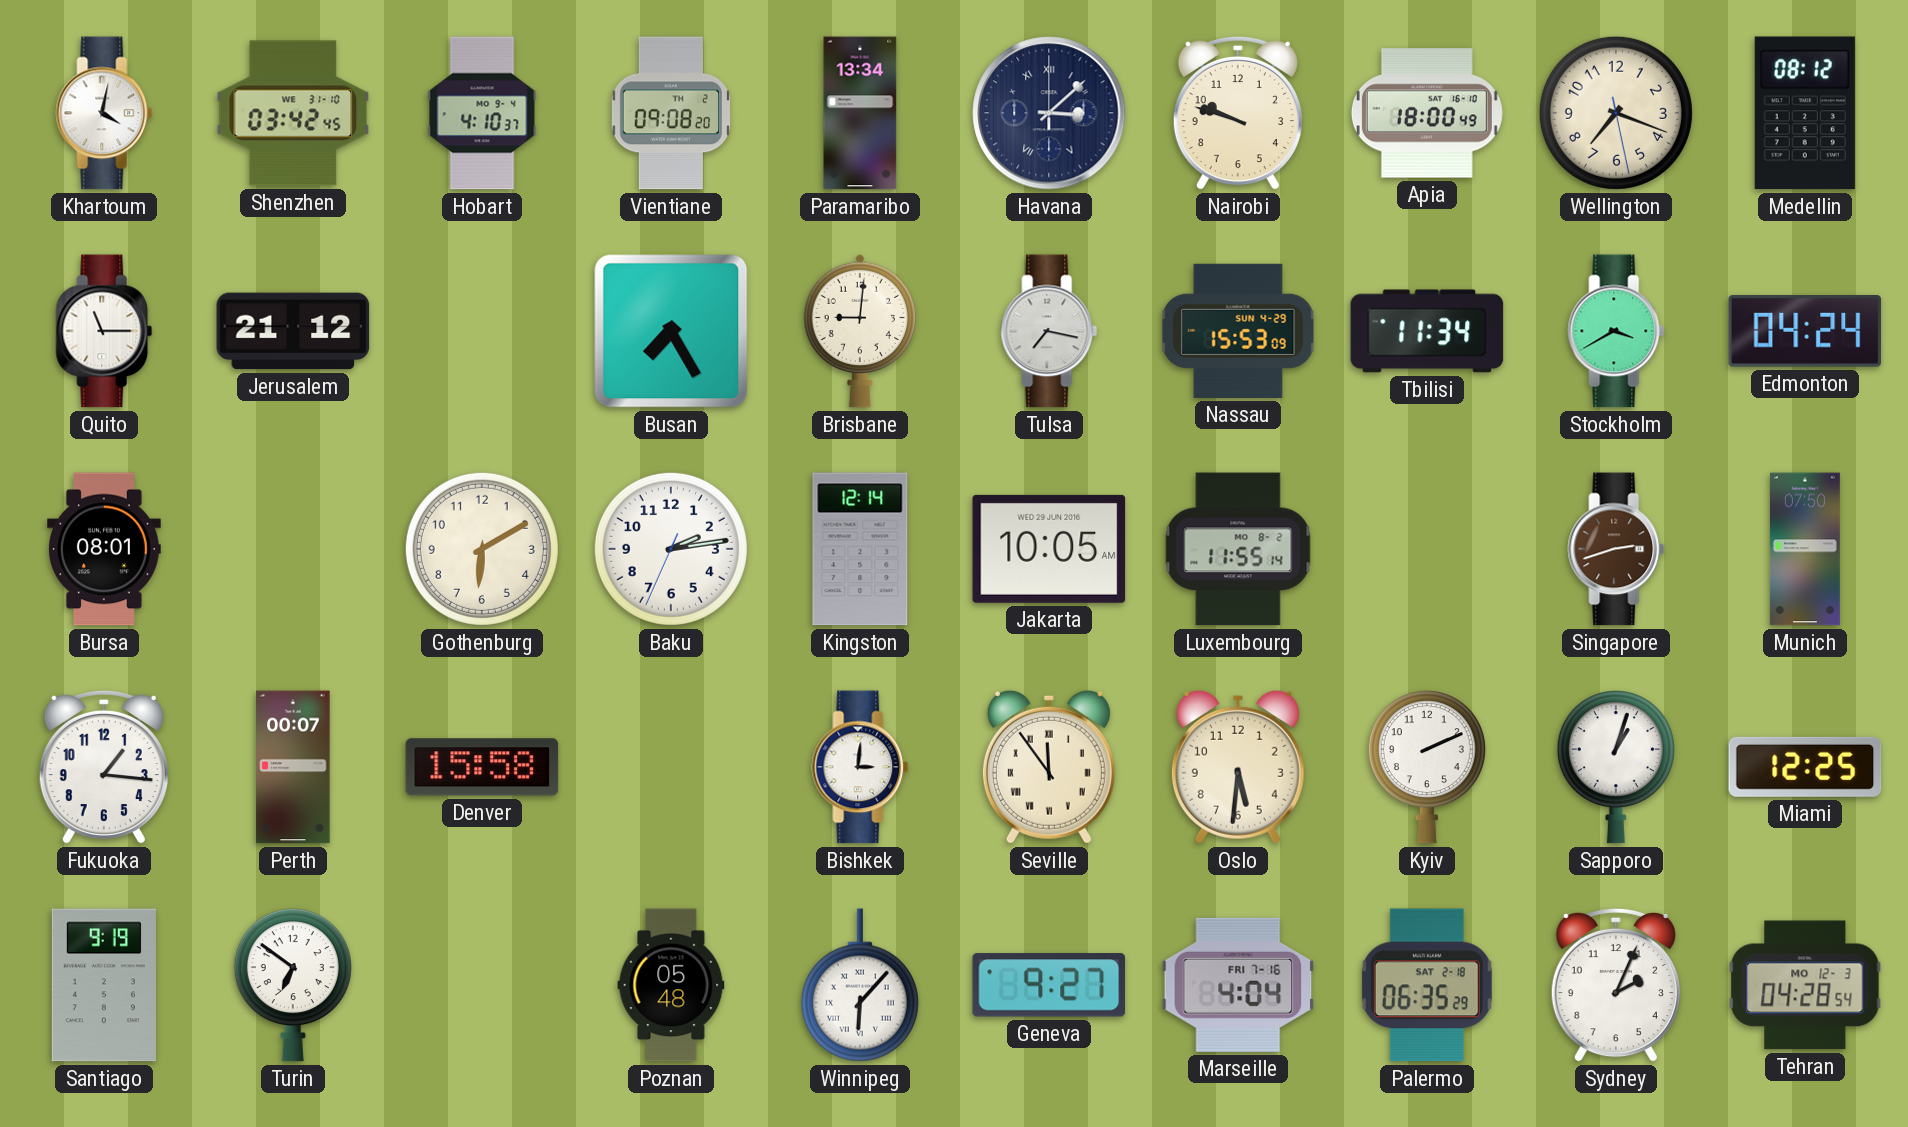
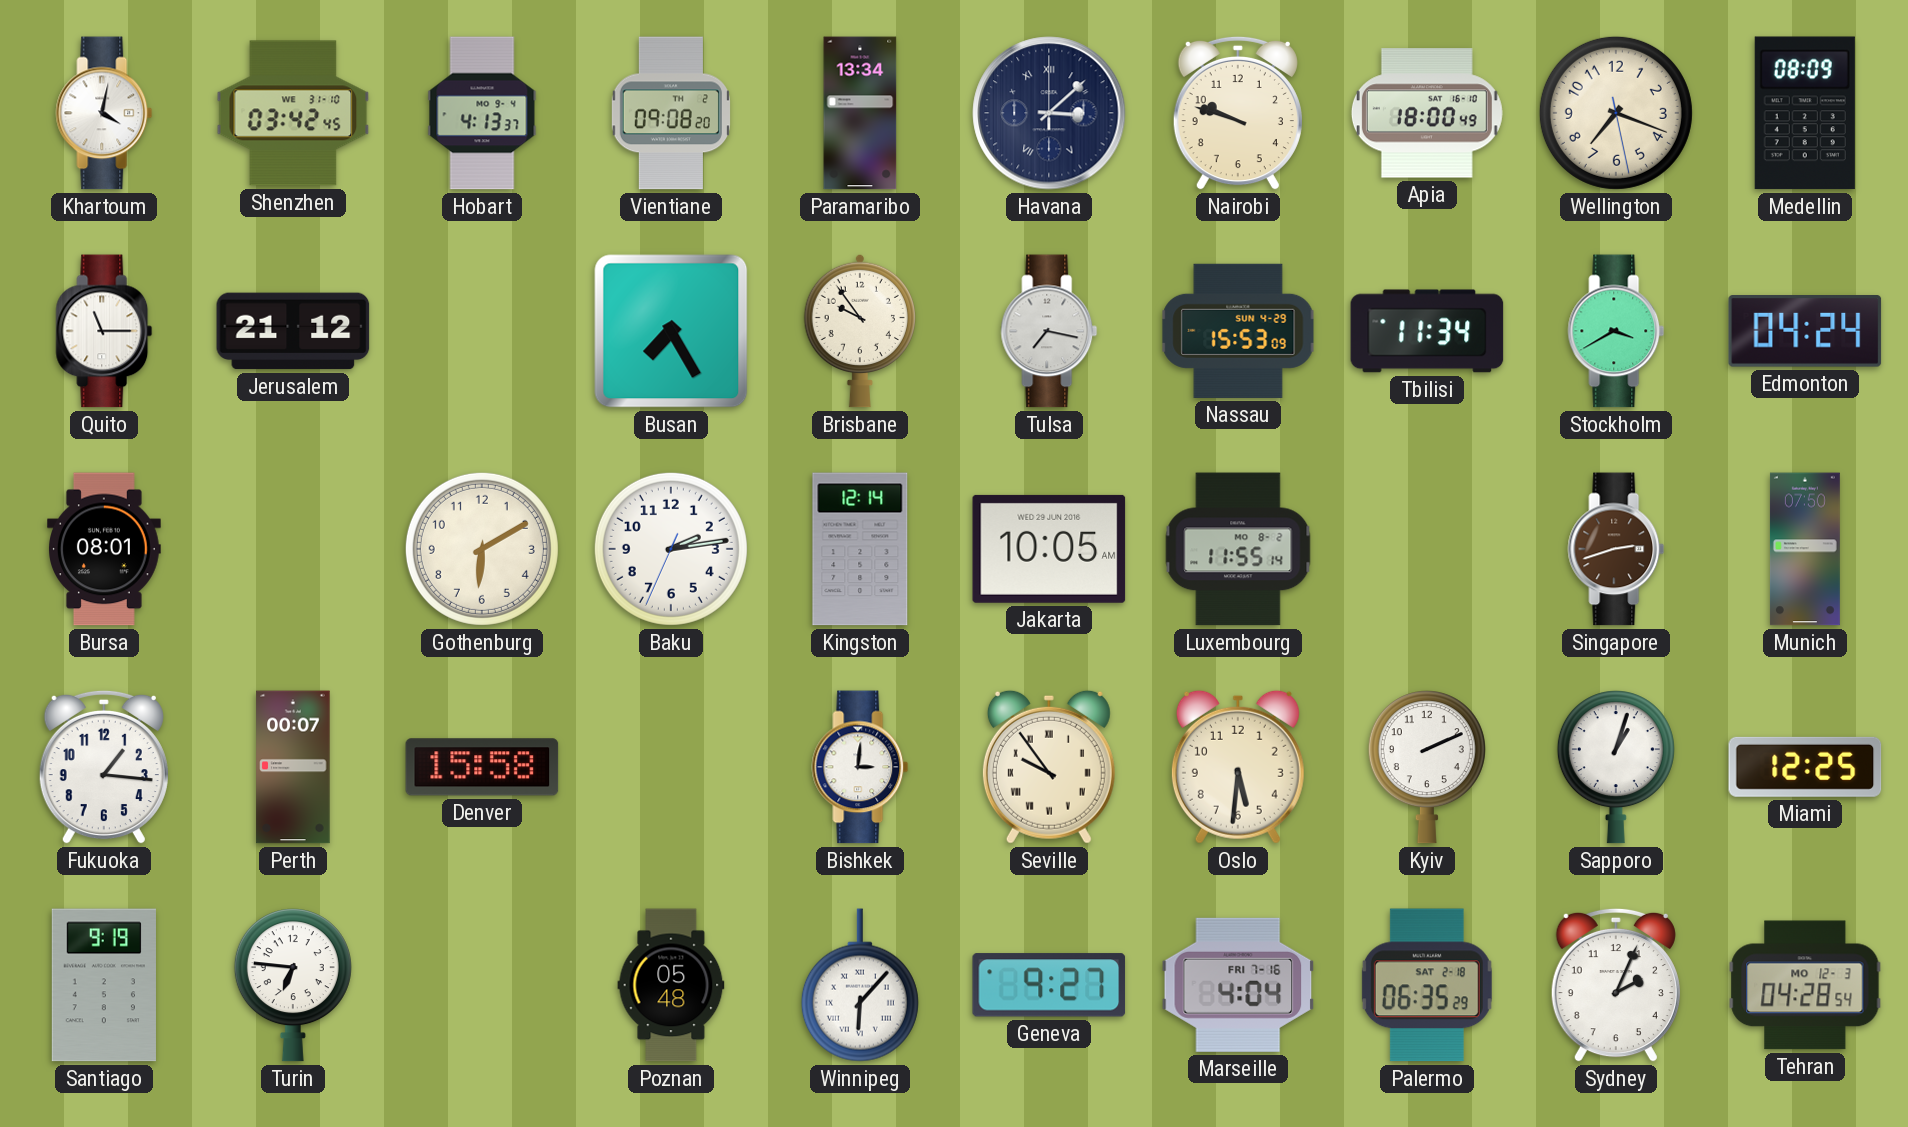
Hobart: 4:10 -> 4:13 (482, 113)
Medellin: 08:12 -> 08:09 (1805, 113)
Brisbane: 9:01 -> 9:54 (860, 331)
Seville: 11:54 -> 9:54 (1049, 767)
Turin: 6:51 -> 6:46 (293, 985)
